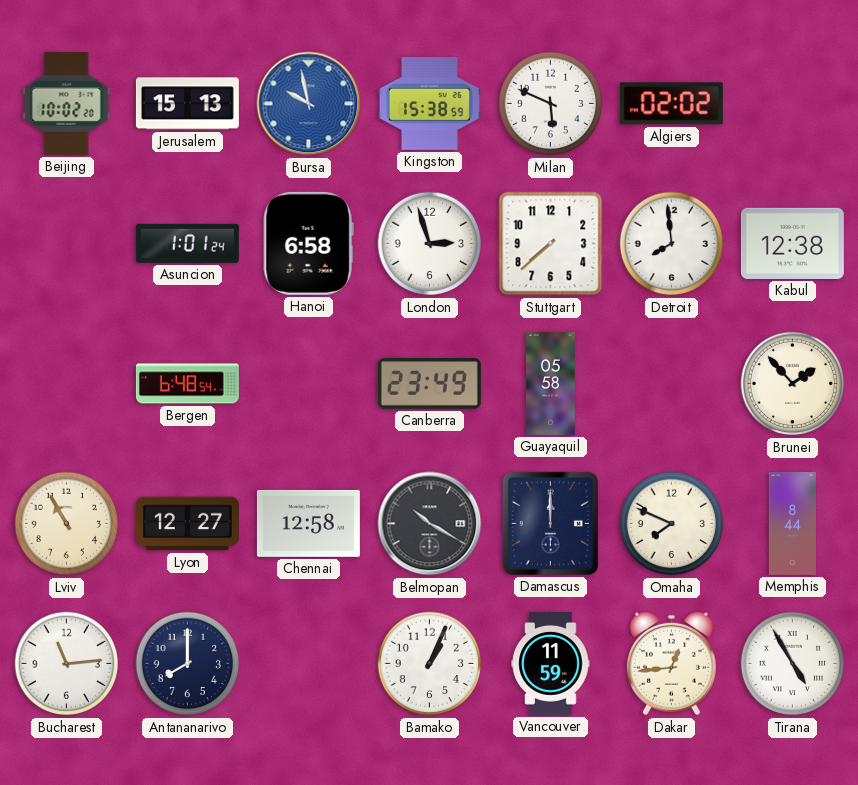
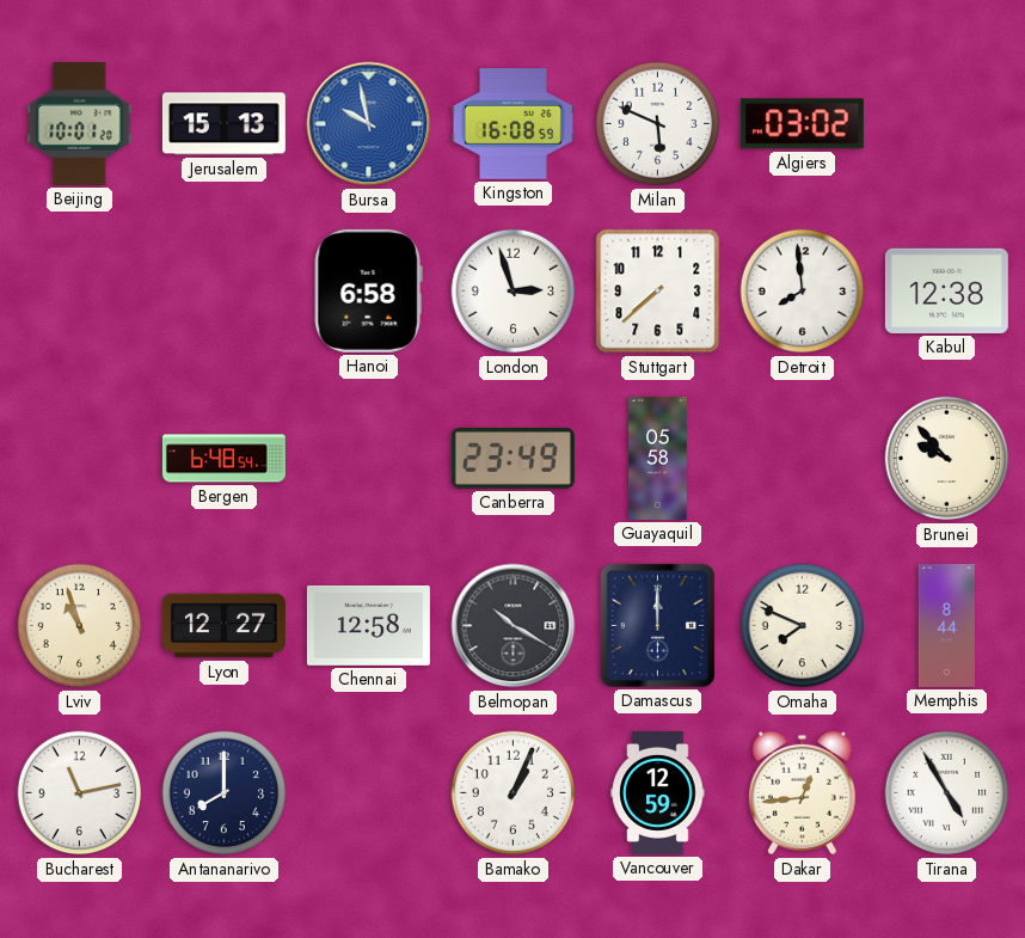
Beijing: 10:02 -> 10:01 (80, 123)
Kingston: 15:38 -> 16:08 (512, 124)
Algiers: 02:02 -> 03:02 (802, 124)
Asuncion: 1:01 -> none (187, 243)
Brunei: 1:53 -> 9:53 (947, 459)
Lviv: 10:55 -> 10:57 (80, 626)
Bucharest: 11:14 -> 11:13 (80, 793)
Vancouver: 11:59 -> 12:59 (658, 792)
